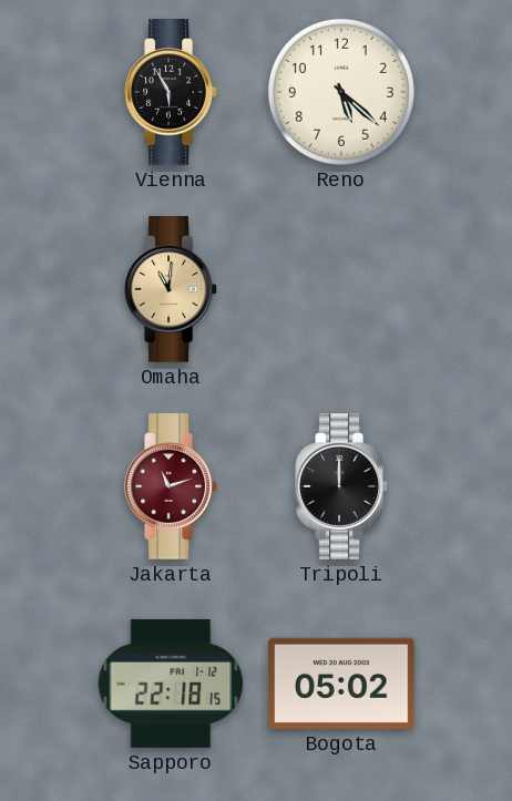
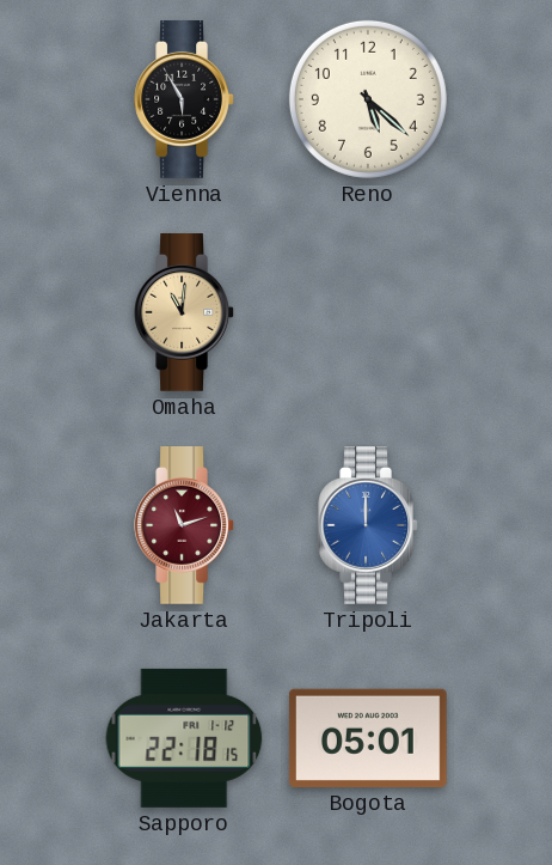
Tripoli dial: black -> blue (368, 526)
Bogota: 05:02 -> 05:01 (368, 738)
